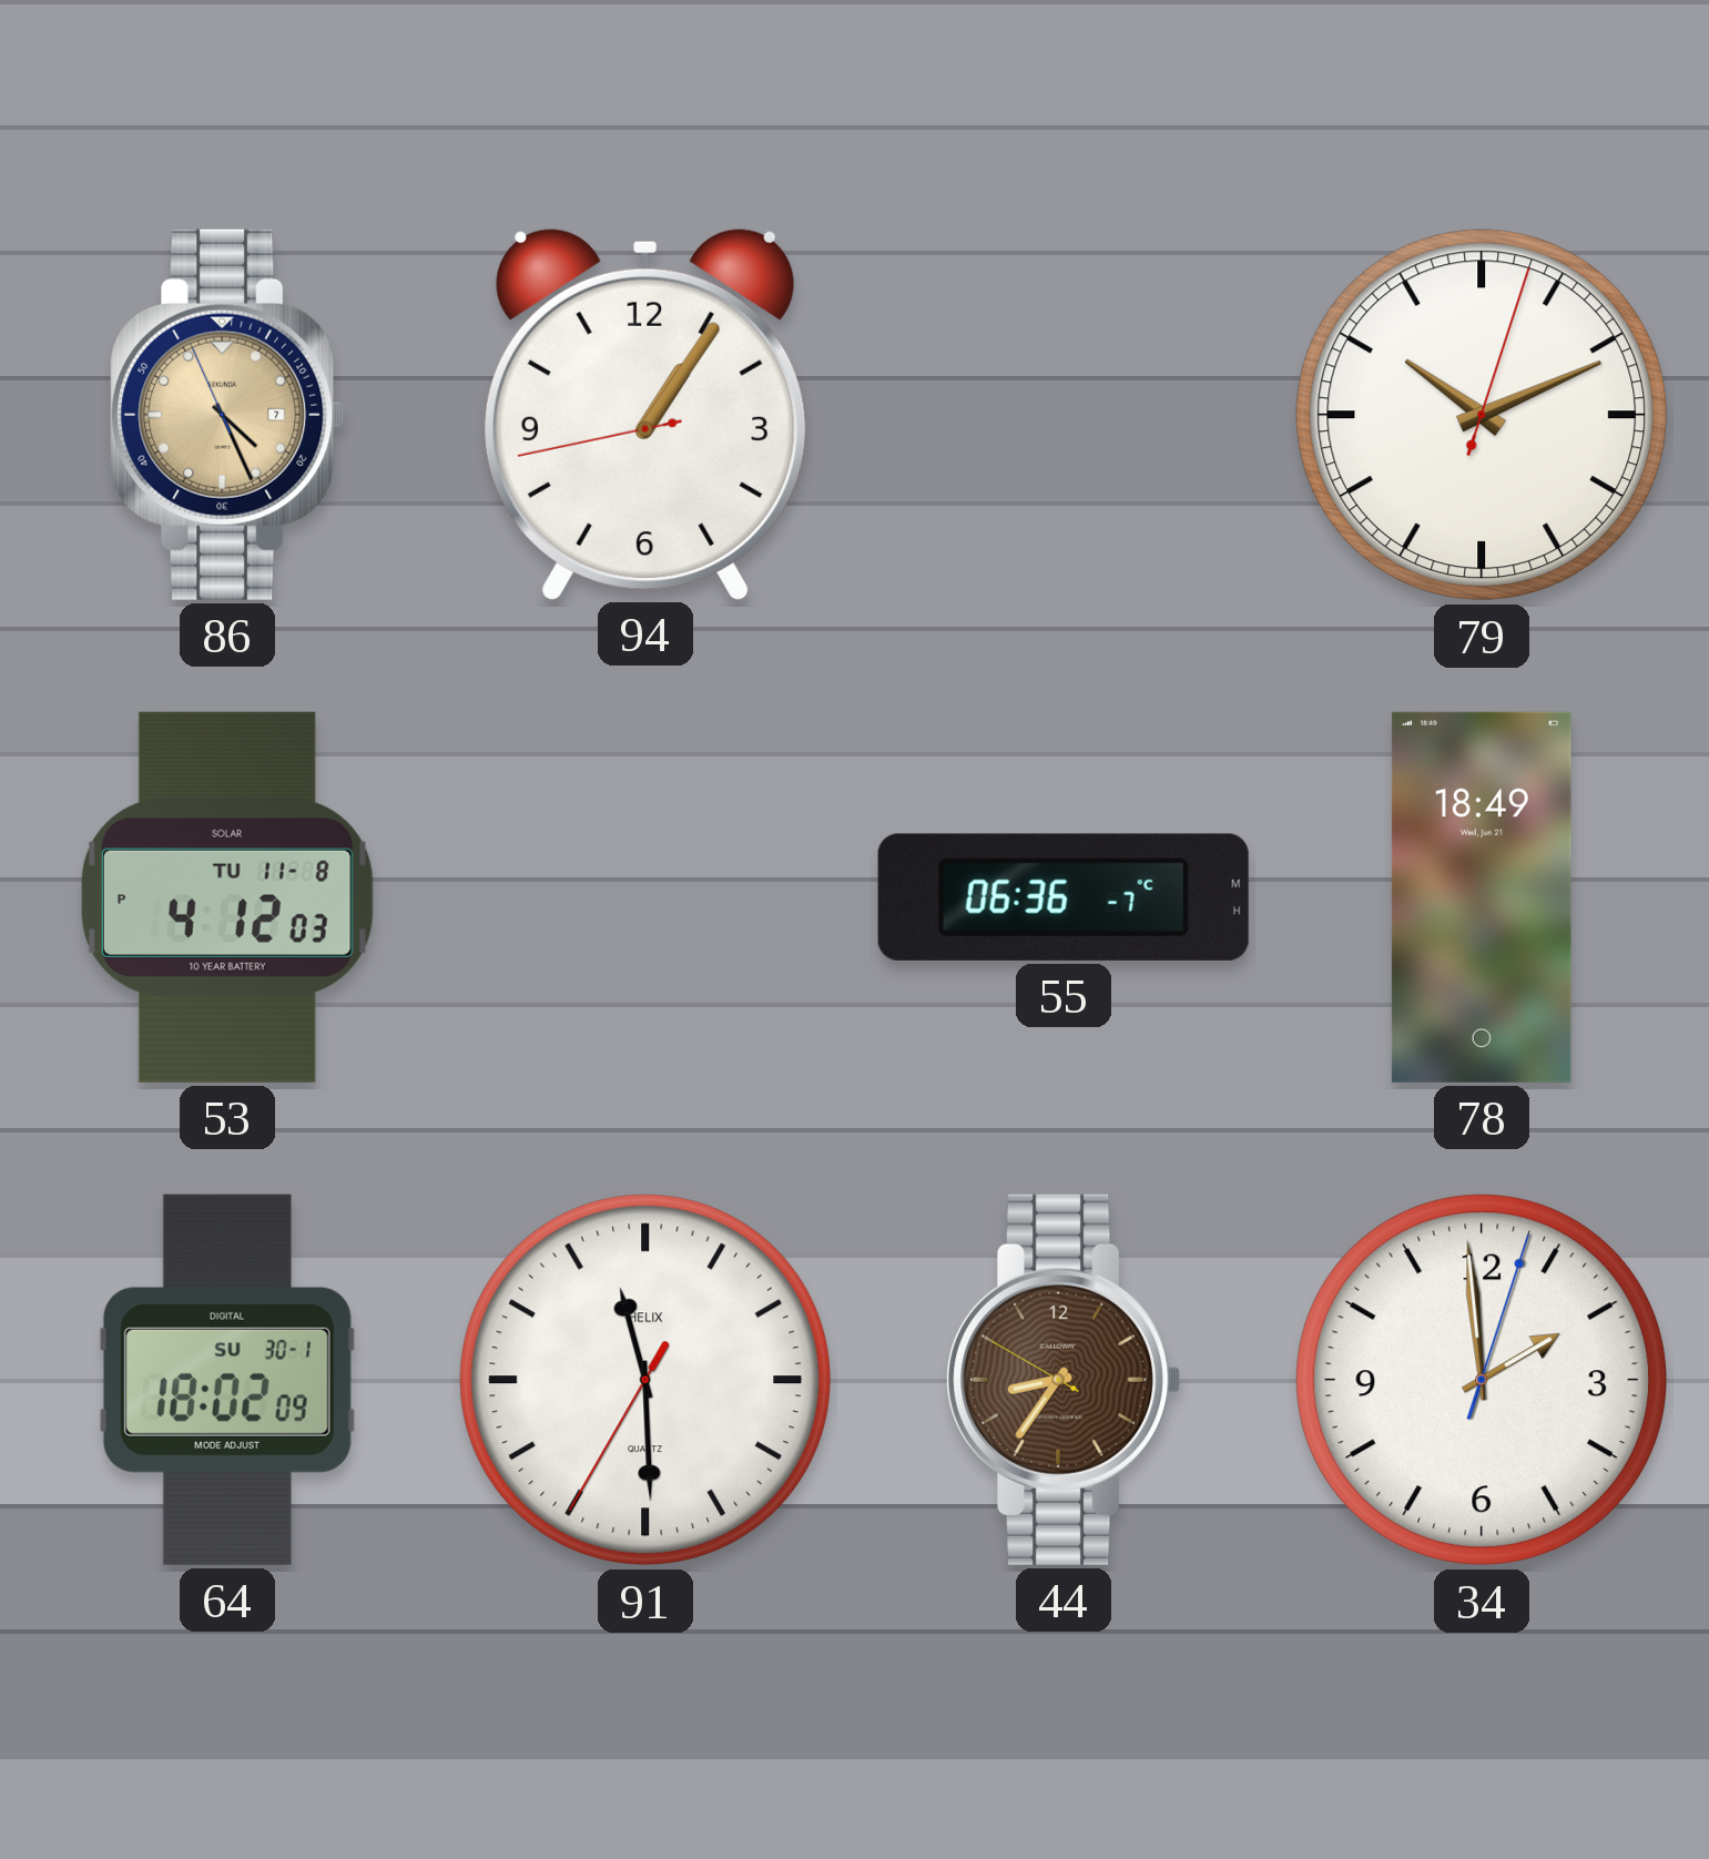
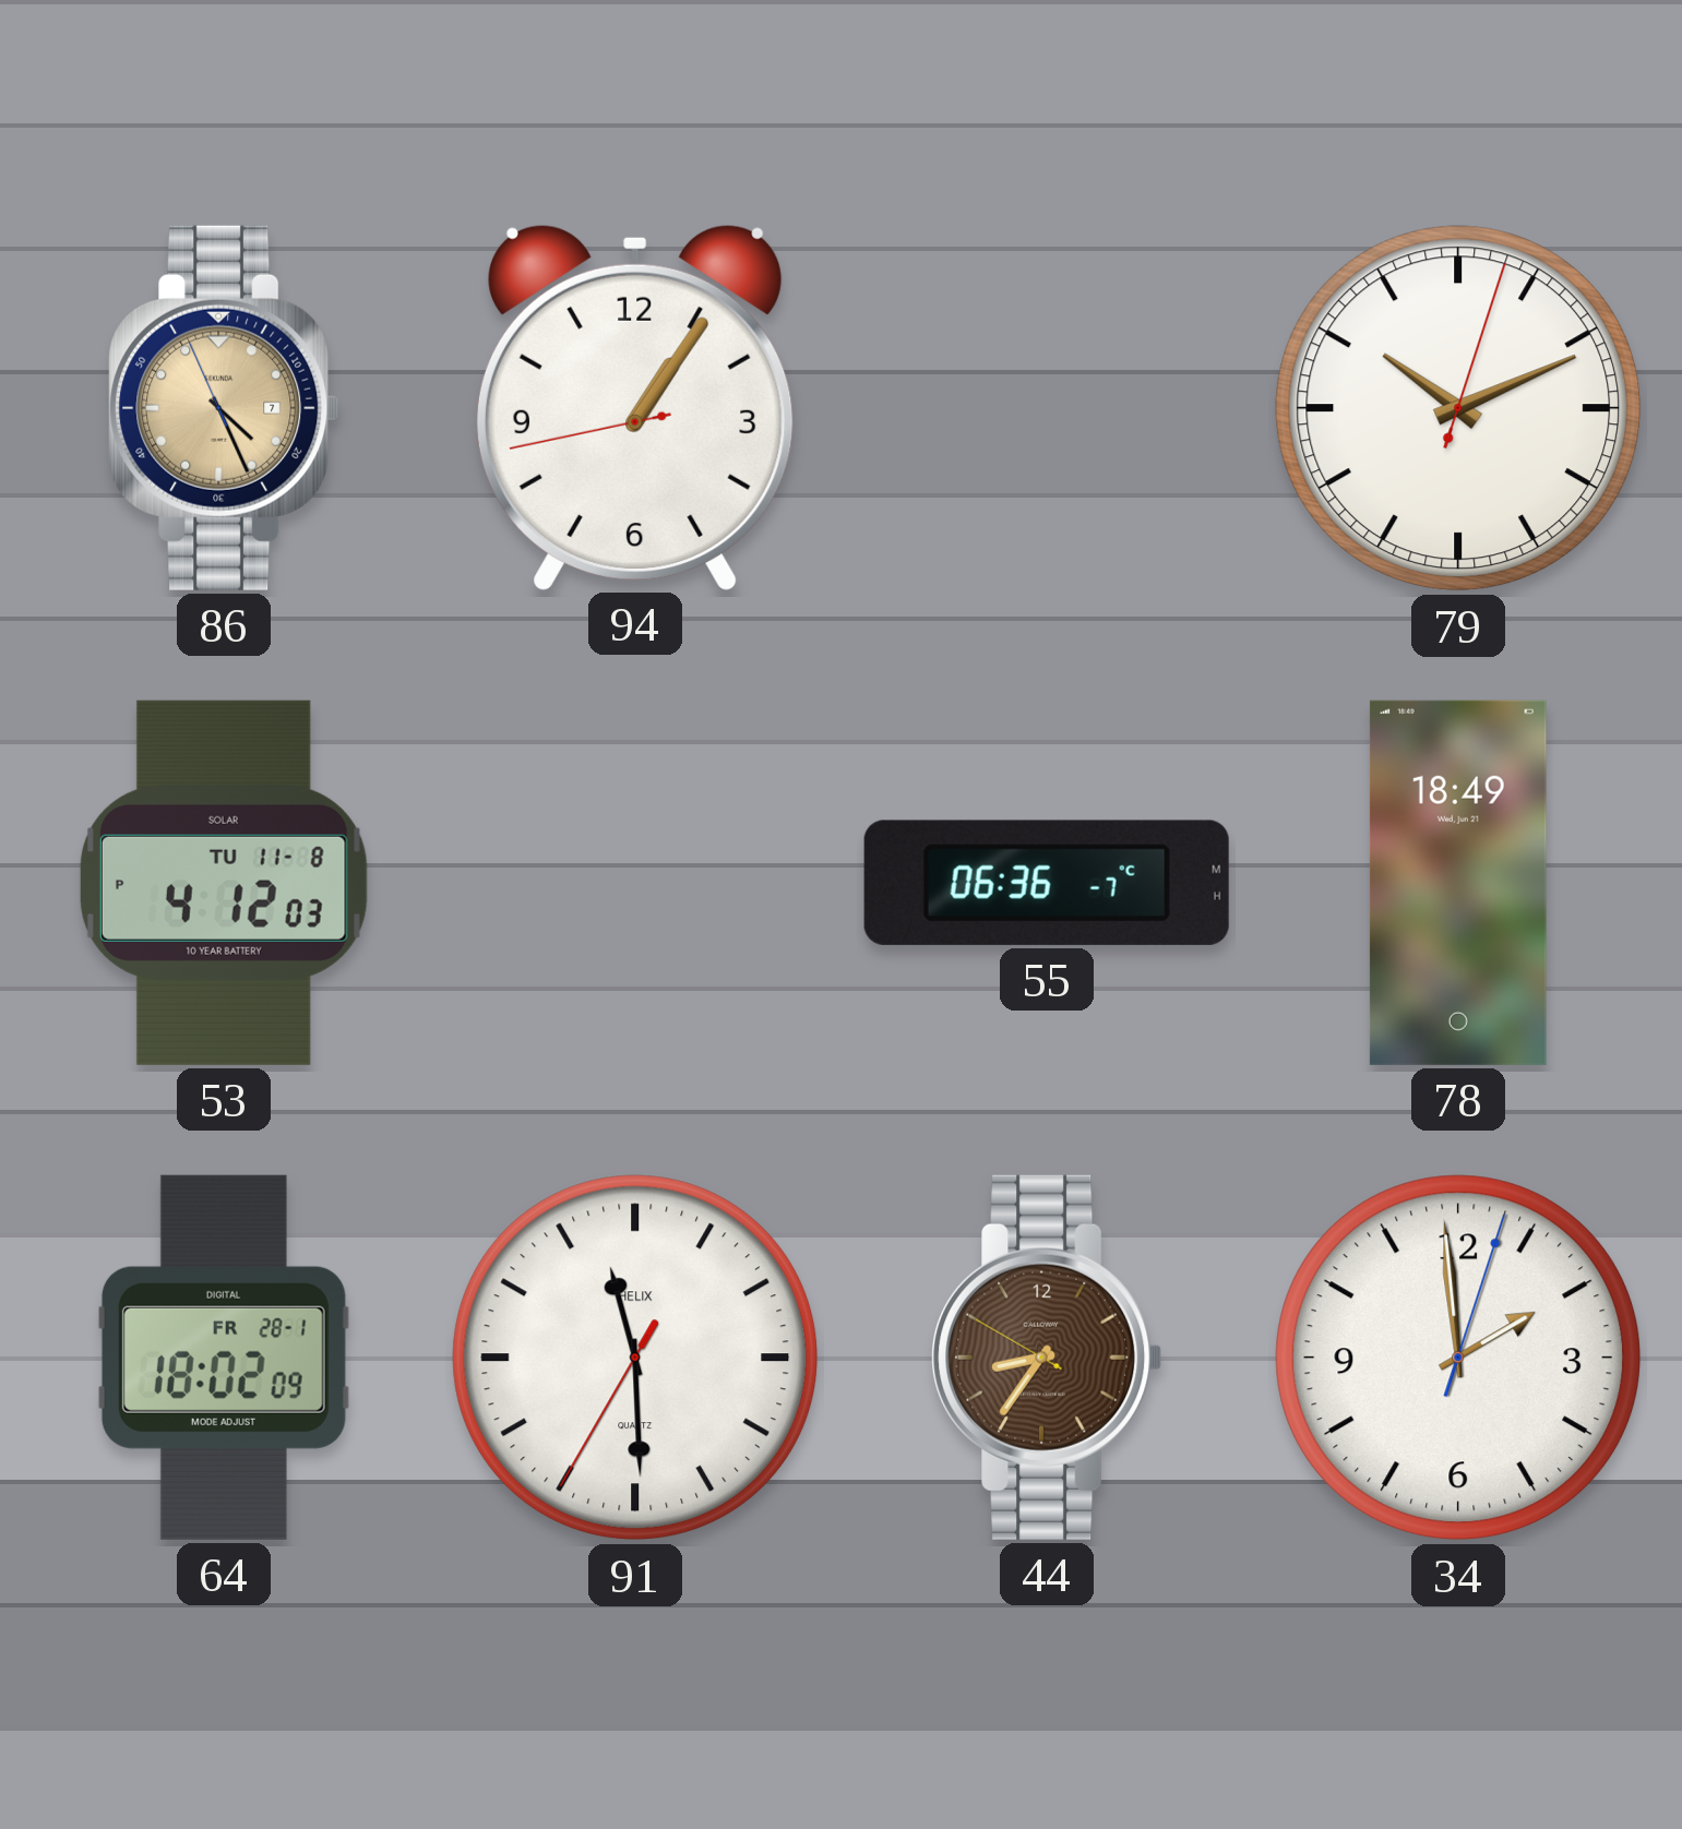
64 date: SU 30-1 -> FR 28-1 (224, 1358)
